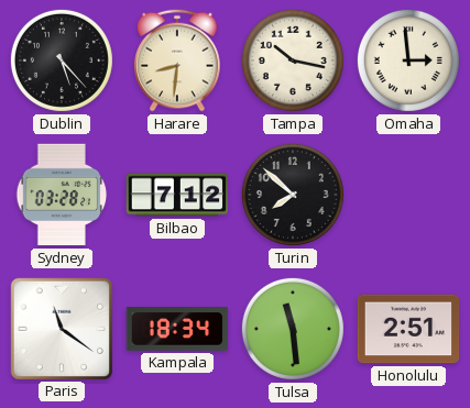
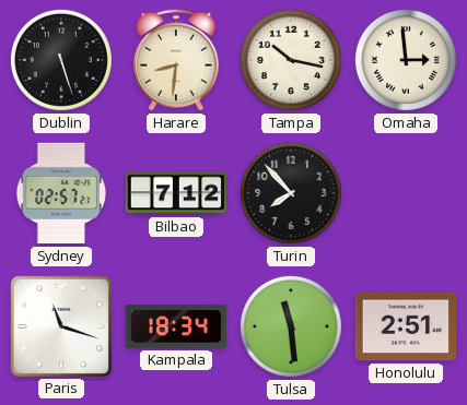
Dublin: 5:23 -> 5:27 (61, 60)
Sydney: 03:28 -> 02:57 (61, 193)
Turin: 7:52 -> 7:53 (291, 193)
Paris: 11:21 -> 11:18 (60, 325)
